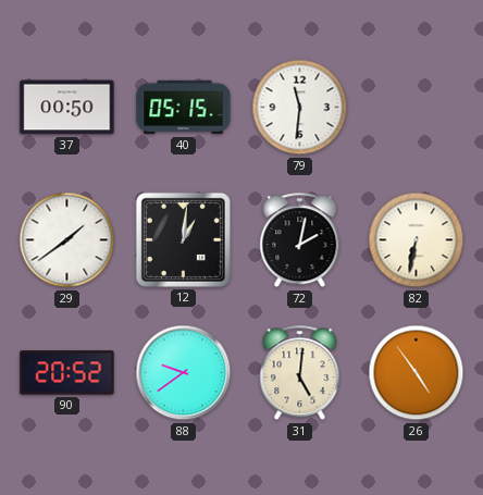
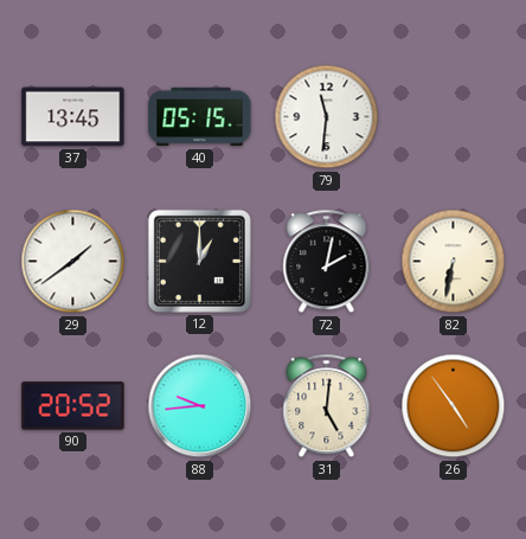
37: 00:50 -> 13:45 (73, 117)
12: 1:01 -> 1:00 (199, 261)
88: 9:39 -> 9:44 (200, 406)
